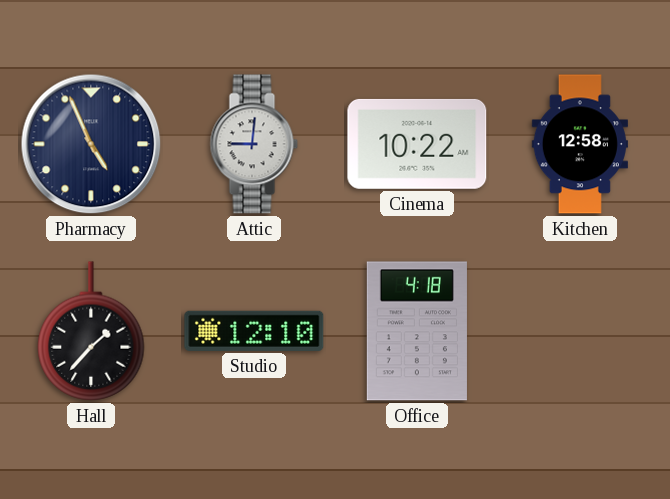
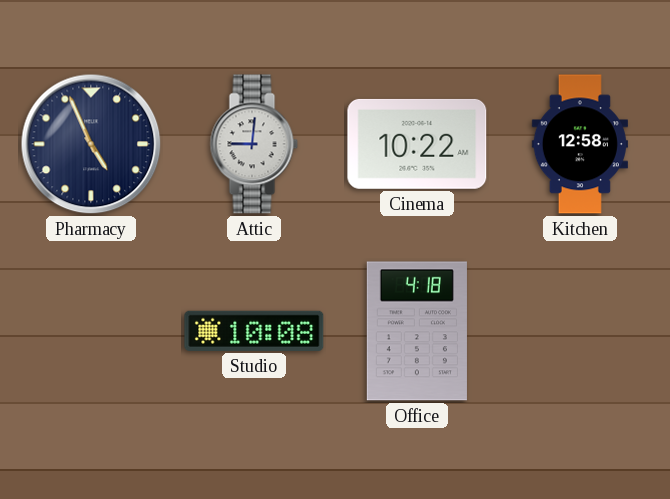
Hall: 1:37 -> none (91, 331)
Studio: 12:10 -> 10:08 (254, 331)
